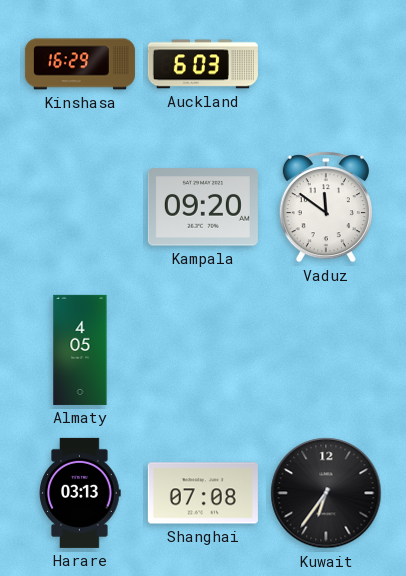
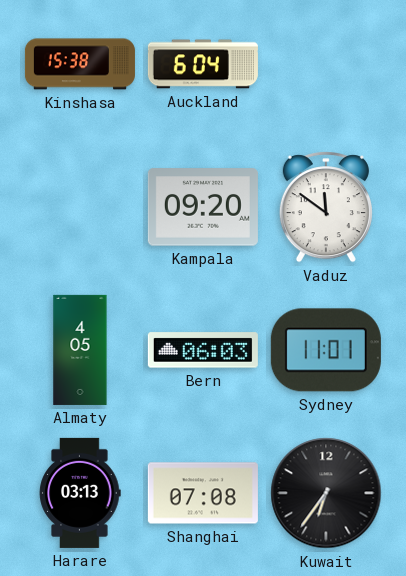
Kinshasa: 16:29 -> 15:38 (80, 64)
Auckland: 6:03 -> 6:04 (203, 64)
Bern: none -> 06:03 (203, 350)
Sydney: none -> 11:01 (326, 350)
